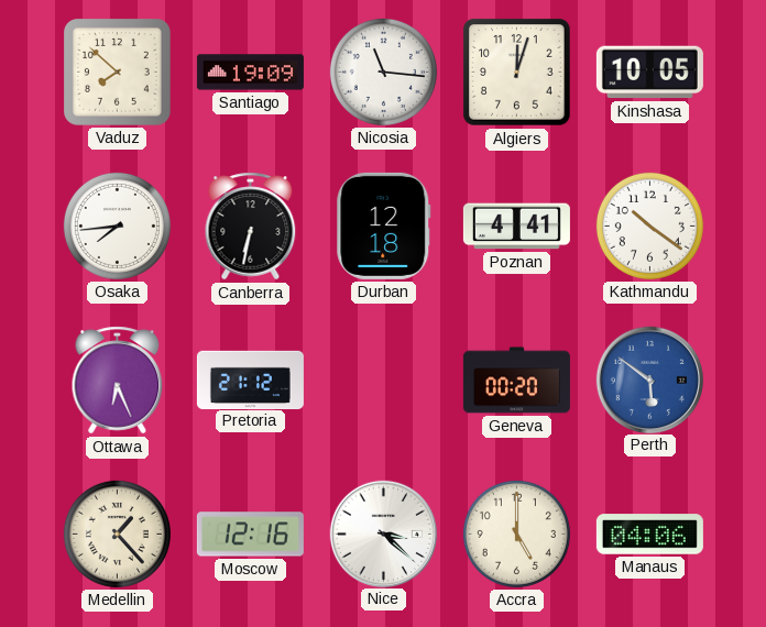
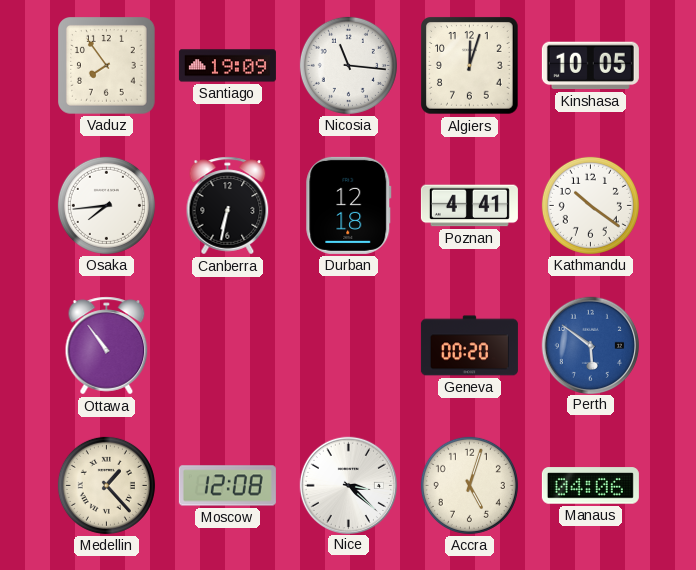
Vaduz: 7:52 -> 7:54 (107, 66)
Ottawa: 6:26 -> 10:54 (107, 346)
Pretoria: 21:12 -> none (250, 380)
Moscow: 12:16 -> 12:08 (227, 486)
Accra: 5:00 -> 5:03 (469, 485)
